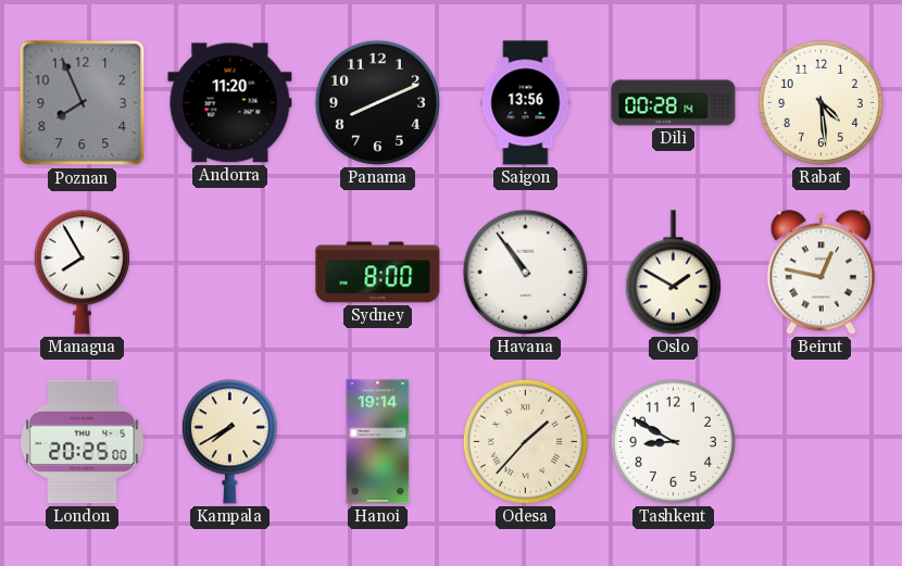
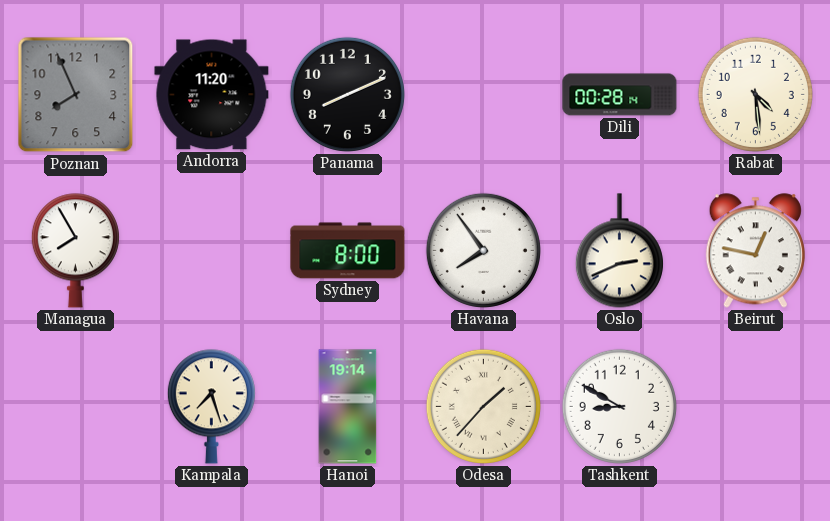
Saigon: 13:56 -> none (526, 103)
Havana: 10:54 -> 7:54 (483, 250)
Oslo: 1:50 -> 2:41 (619, 251)
London: 20:25 -> none (83, 442)
Kampala: 7:40 -> 7:27 (211, 407)
